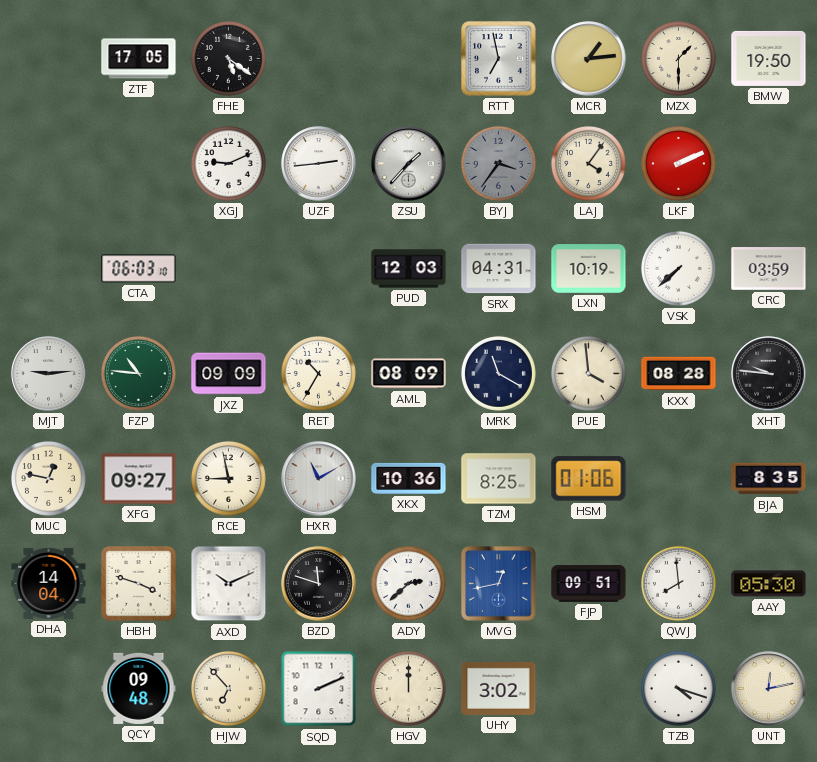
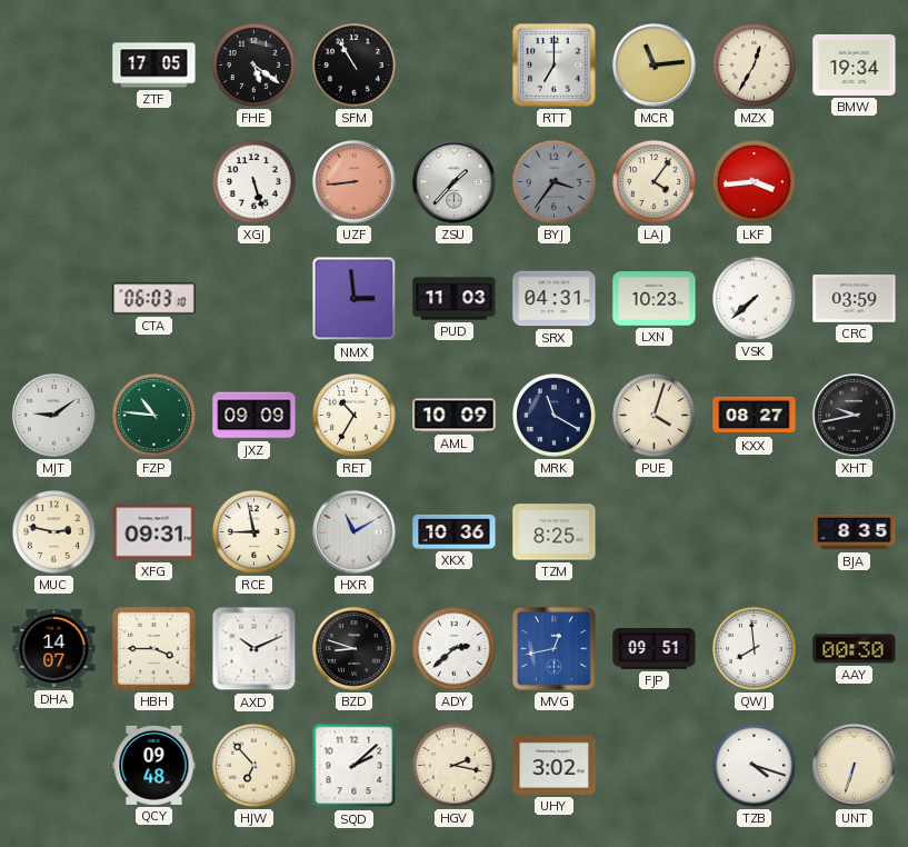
SFM: none -> 10:55 (353, 64)
RTT: 6:58 -> 7:00 (555, 66)
MCR: 1:14 -> 11:14 (655, 66)
MZX: 1:30 -> 12:35 (754, 64)
BMW: 19:50 -> 19:34 (855, 64)
XGJ: 9:11 -> 5:27 (253, 181)
UZF: 2:44 -> 8:44 (355, 182)
UZF dial: white -> salmon (355, 182)
LKF: 2:11 -> 3:44 (754, 181)
NMX: none -> 2:59 (355, 299)
PUD: 12:03 -> 11:03 (455, 299)
LXN: 10:19 -> 10:23 (655, 299)
MJT: 9:14 -> 9:09 (54, 416)
AML: 08:09 -> 10:09 (455, 416)
PUE: 3:59 -> 4:03 (653, 415)
KXX: 08:28 -> 08:27 (755, 416)
XHT: 9:46 -> 9:43 (855, 416)
MUC: 12:47 -> 2:47 (53, 531)
XFG: 09:27 -> 09:31 (154, 532)
HSM: 01:06 -> none (589, 479)
DHA: 14:04 -> 14:07 (54, 648)
HBH: 3:48 -> 3:45 (154, 649)
BZD: 11:48 -> 8:48 (355, 649)
AAY: 05:30 -> 00:30 (855, 649)
SQD: 2:11 -> 2:08 (355, 766)
HGV: 12:00 -> 2:17 (453, 765)
UNT: 12:13 -> 6:33 (855, 766)
